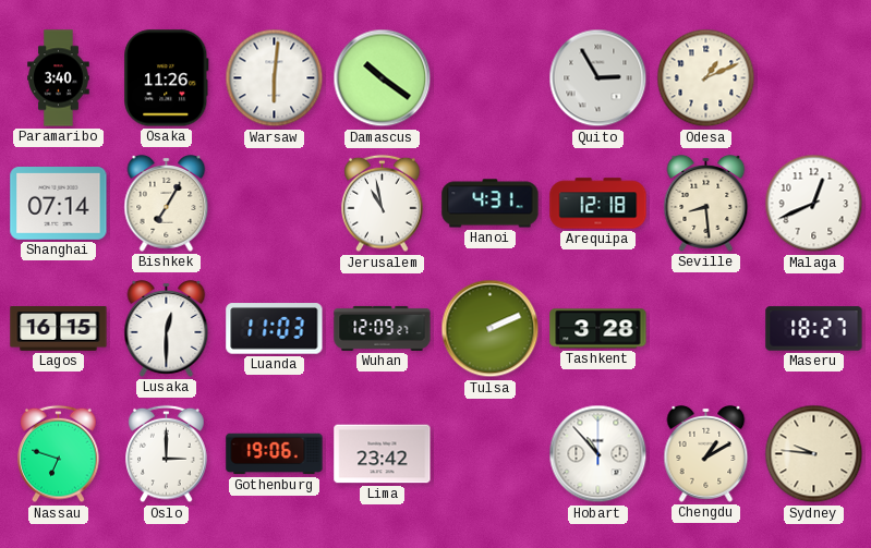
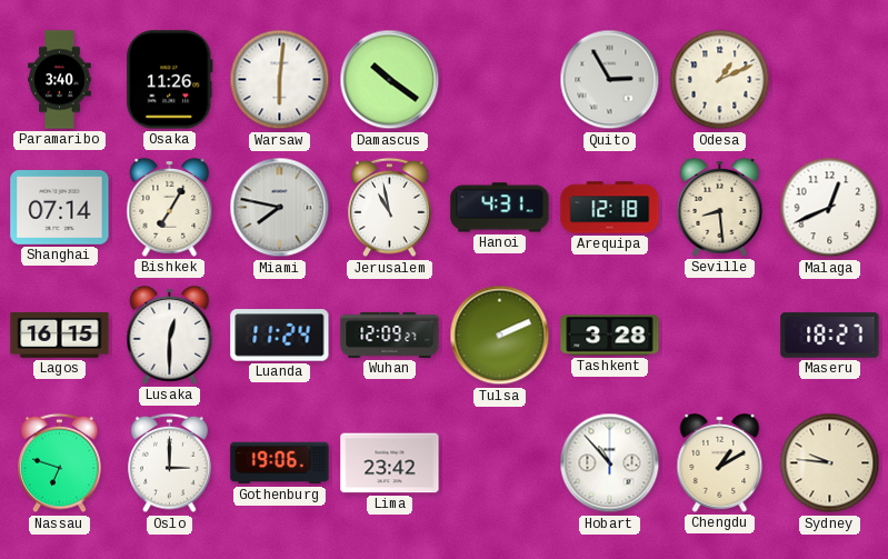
Miami: none -> 7:47 (280, 208)
Luanda: 11:03 -> 11:24 (280, 336)
